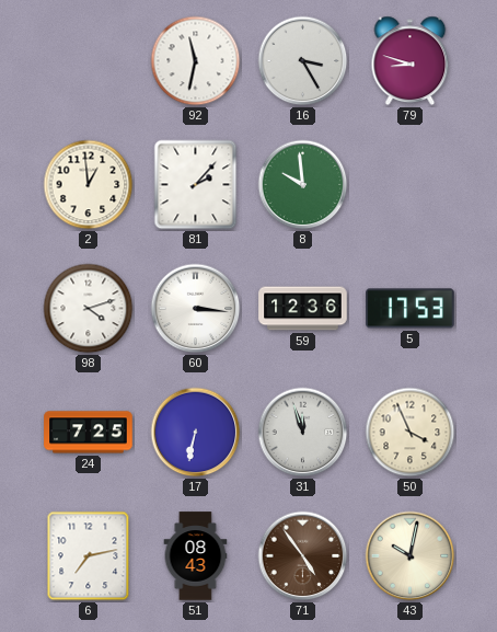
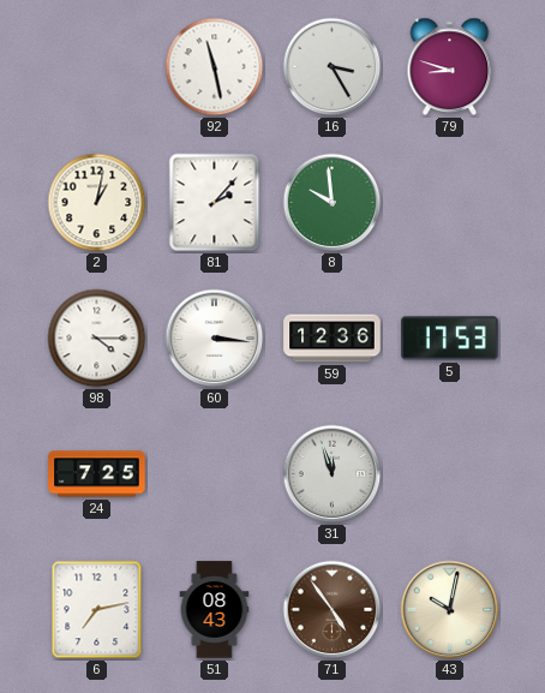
92: 11:32 -> 11:28 (215, 67)
2: 12:59 -> 1:02 (97, 203)
98: 4:12 -> 4:15 (97, 339)
17: 6:32 -> none (196, 433)
50: 3:56 -> none (411, 433)
